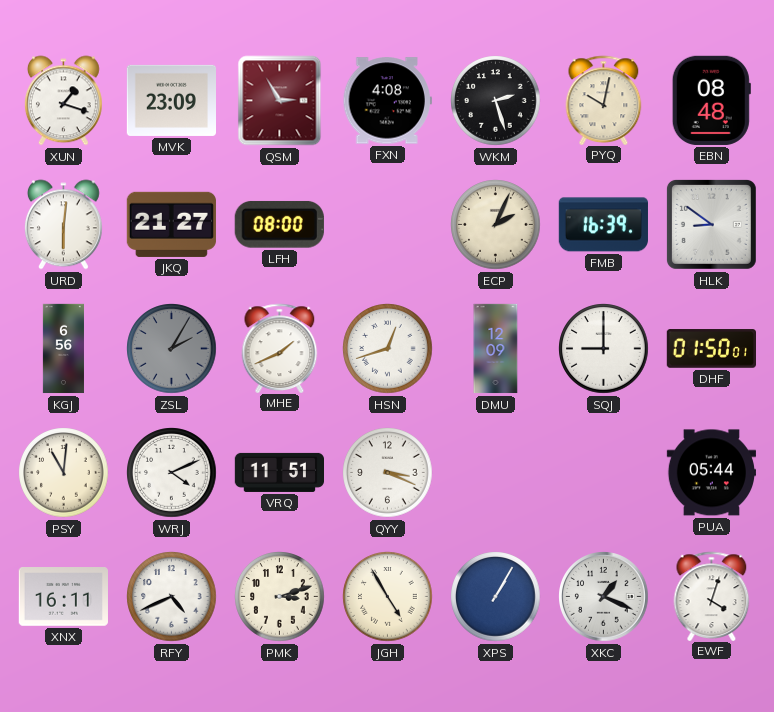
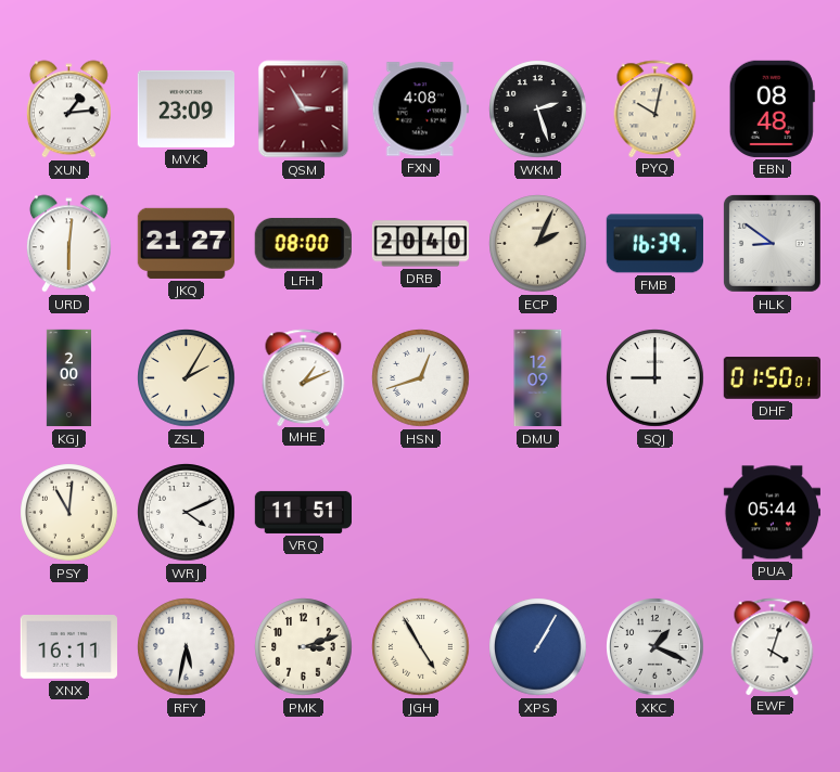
XUN: 1:18 -> 1:14 (68, 110)
DRB: none -> 20:40 (420, 244)
KGJ: 6:56 -> 2:00 (68, 378)
ZSL dial: grey -> cream (187, 378)
MHE: 1:41 -> 1:11 (304, 377)
QYY: 3:19 -> none (388, 473)
RFY: 4:41 -> 5:32 (187, 647)
